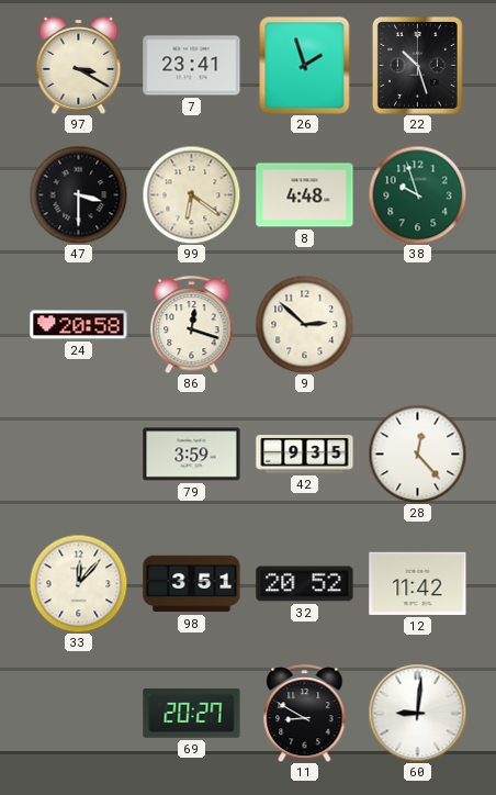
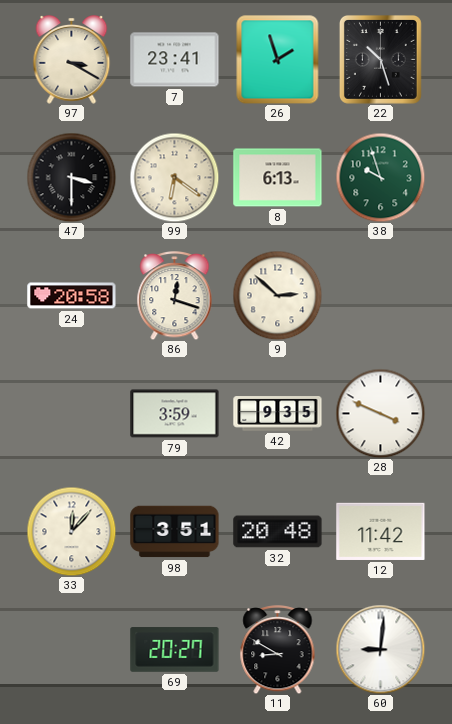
8: 4:48 -> 6:13 (278, 178)
28: 12:23 -> 3:49 (380, 413)
32: 20:52 -> 20:48 (278, 532)
